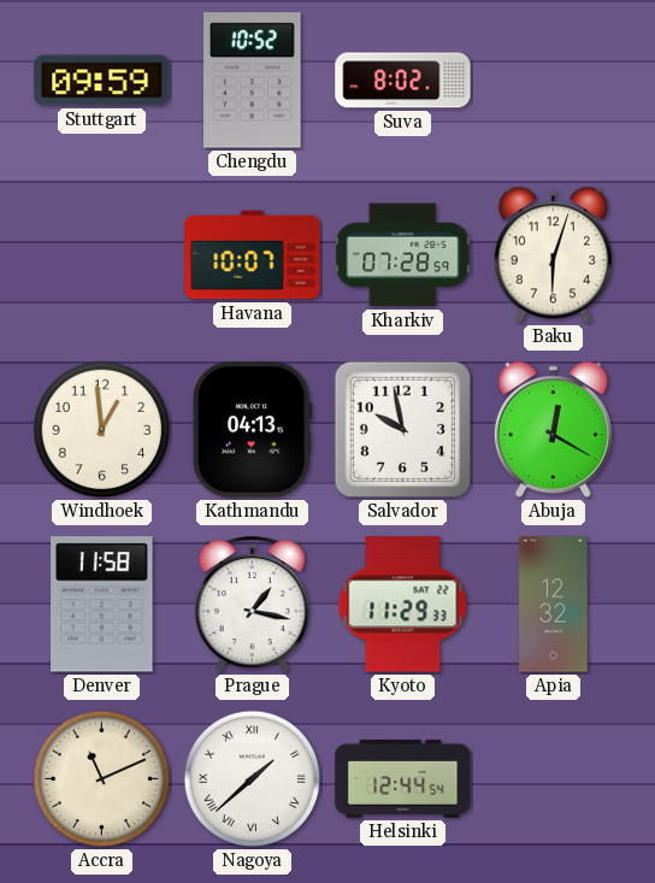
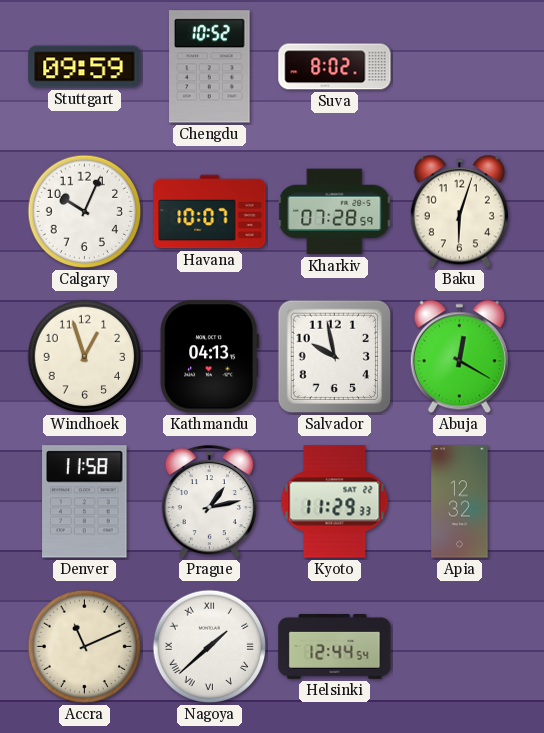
Calgary: none -> 10:04 (85, 212)
Windhoek: 12:59 -> 12:57 (85, 357)
Prague: 1:17 -> 1:13 (209, 502)
